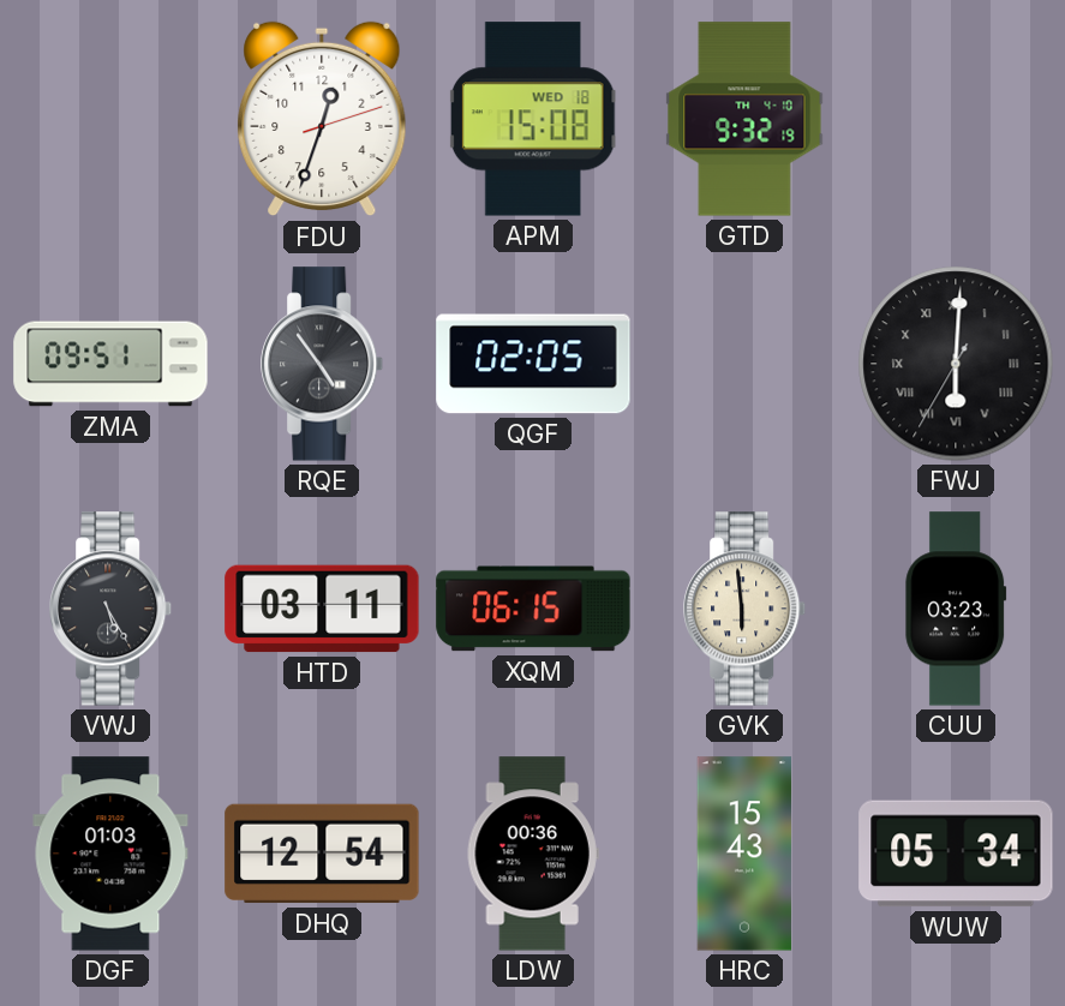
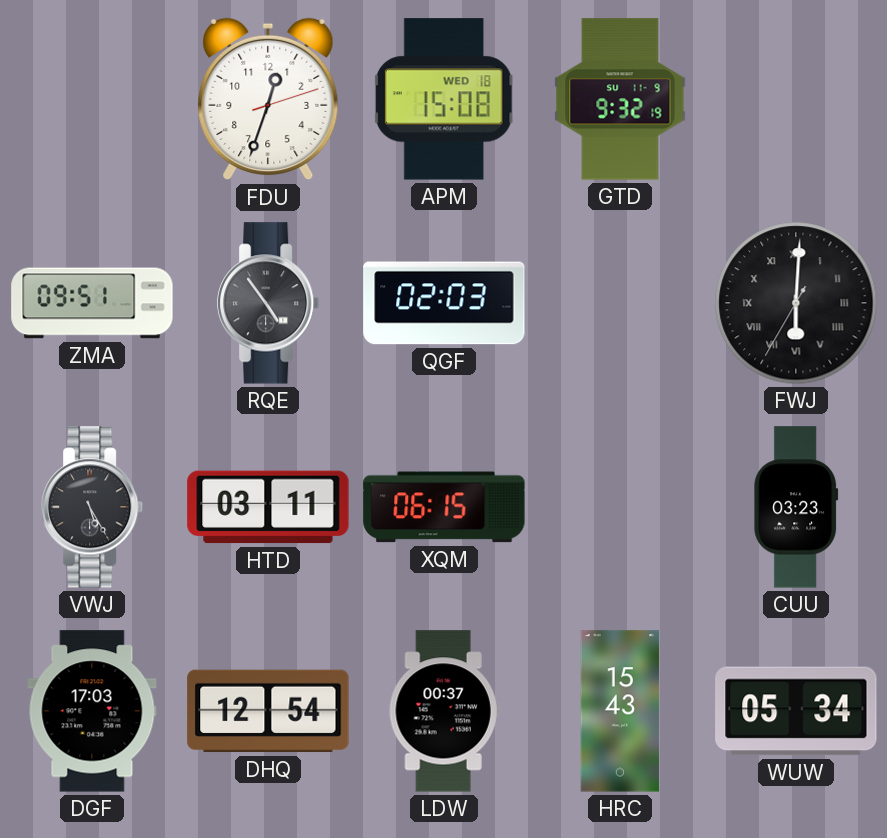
GTD date: TH 4-10 -> SU 11-9 (620, 99)
QGF: 02:05 -> 02:03 (444, 303)
GVK: 5:59 -> none (746, 609)
DGF: 01:03 -> 17:03 (92, 711)
LDW: 00:36 -> 00:37 (444, 711)
